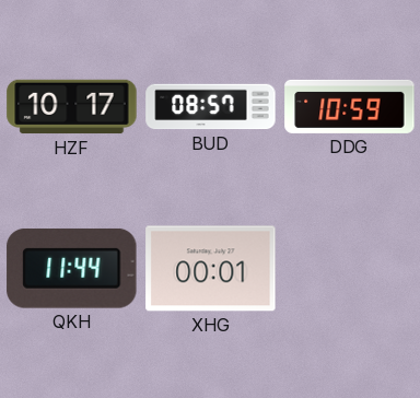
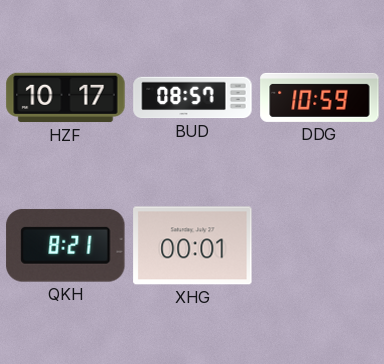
QKH: 11:44 -> 8:21 (66, 246)
